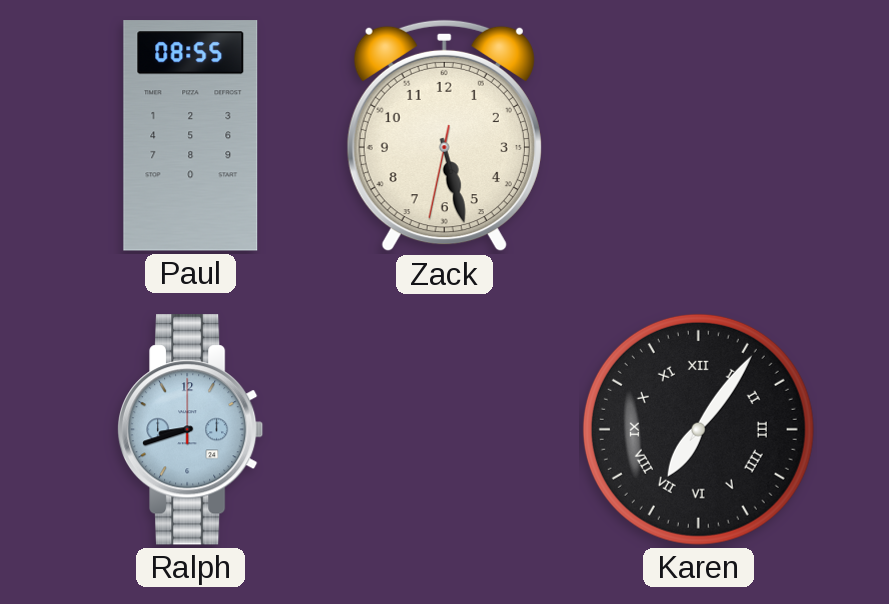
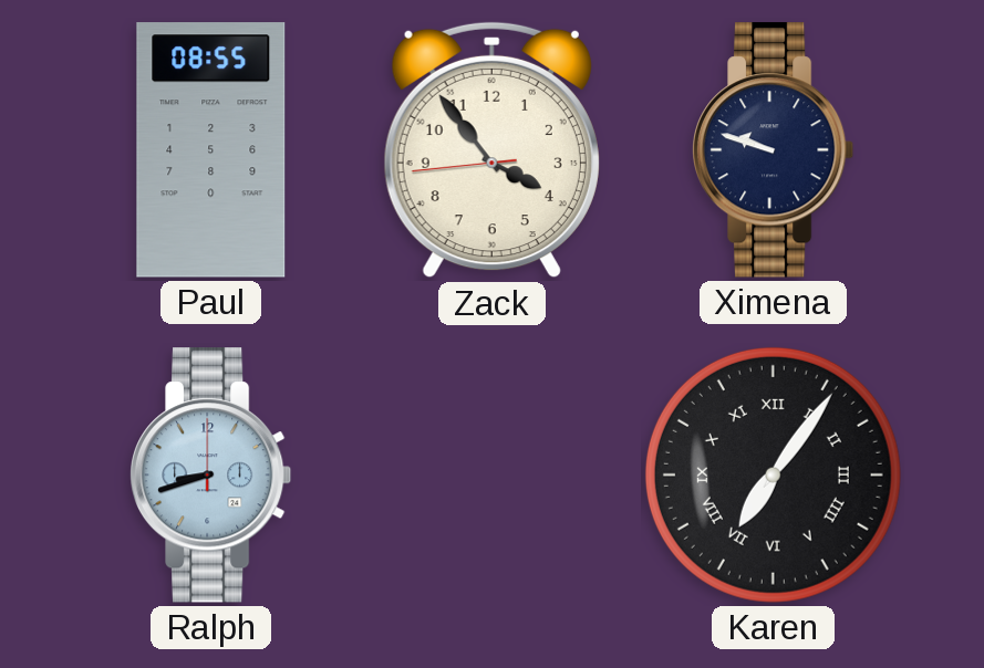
Zack: 5:27 -> 3:53 (491, 150)
Ximena: none -> 9:48 (774, 150)
